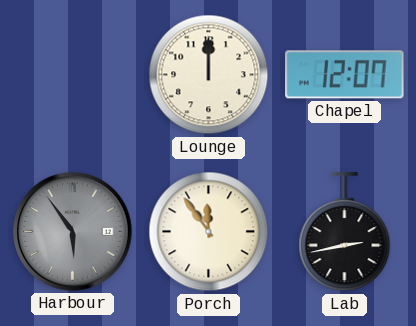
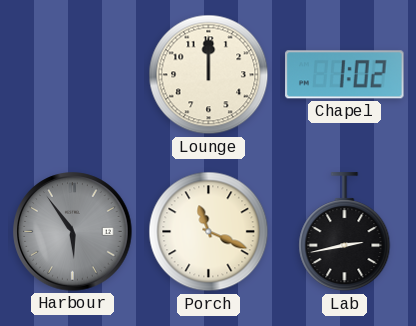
Chapel: 12:07 -> 1:02 (345, 75)
Porch: 11:54 -> 11:19 (209, 232)
